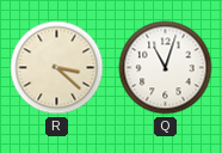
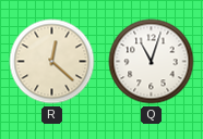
R: 3:22 -> 12:22 (52, 62)
